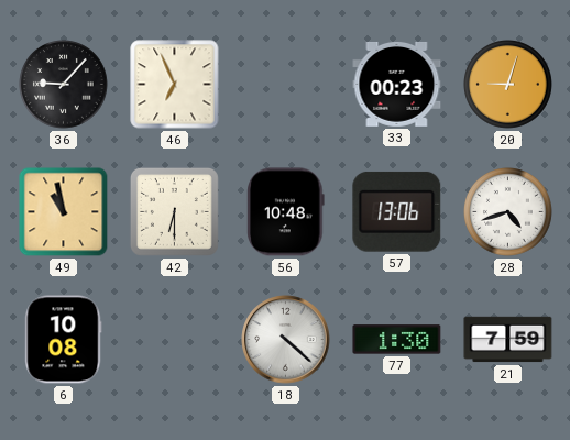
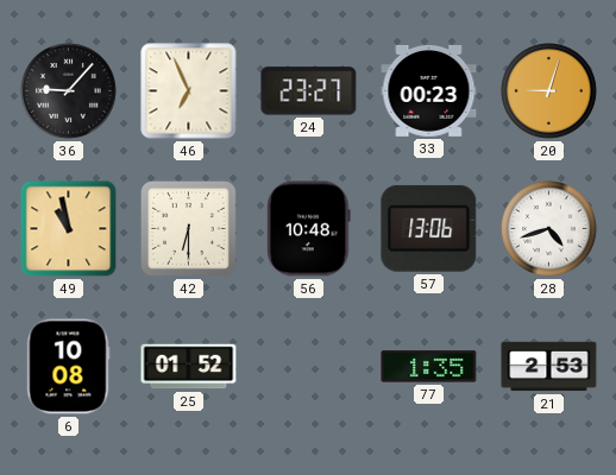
24: none -> 23:27 (309, 91)
25: none -> 01:52 (189, 367)
18: 4:22 -> none (286, 340)
77: 1:30 -> 1:35 (429, 367)
21: 7:59 -> 2:53 (549, 367)
